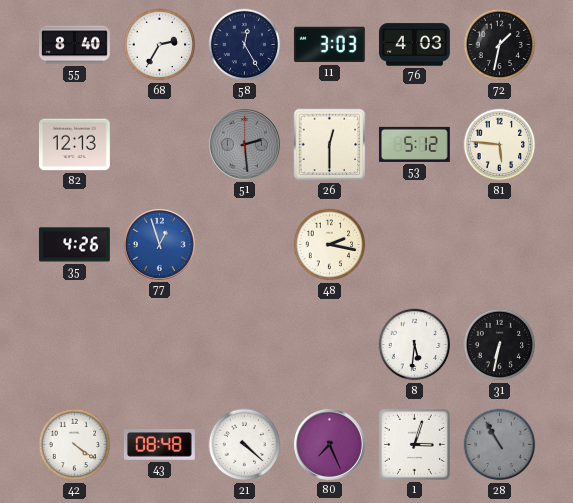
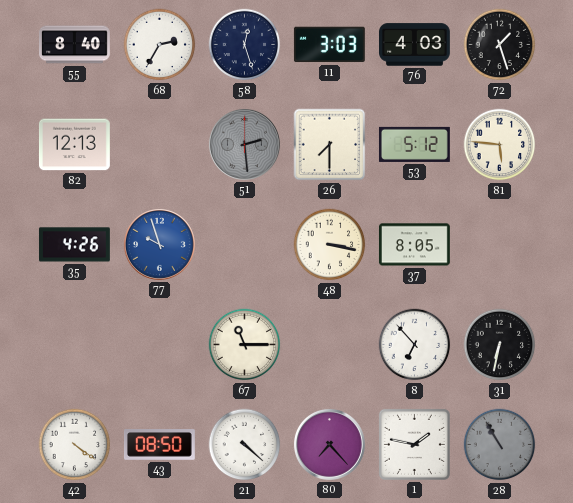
58: 12:25 -> 12:27 (245, 45)
72: 1:32 -> 1:27 (500, 45)
26: 12:30 -> 7:30 (330, 145)
77: 12:57 -> 9:57 (159, 244)
48: 2:17 -> 3:17 (330, 245)
37: none -> 8:05 (414, 245)
67: none -> 11:15 (245, 345)
8: 5:31 -> 6:53 (415, 345)
43: 08:48 -> 08:50 (159, 445)
80: 7:26 -> 7:23 (329, 444)
1: 3:03 -> 1:47 (414, 444)
